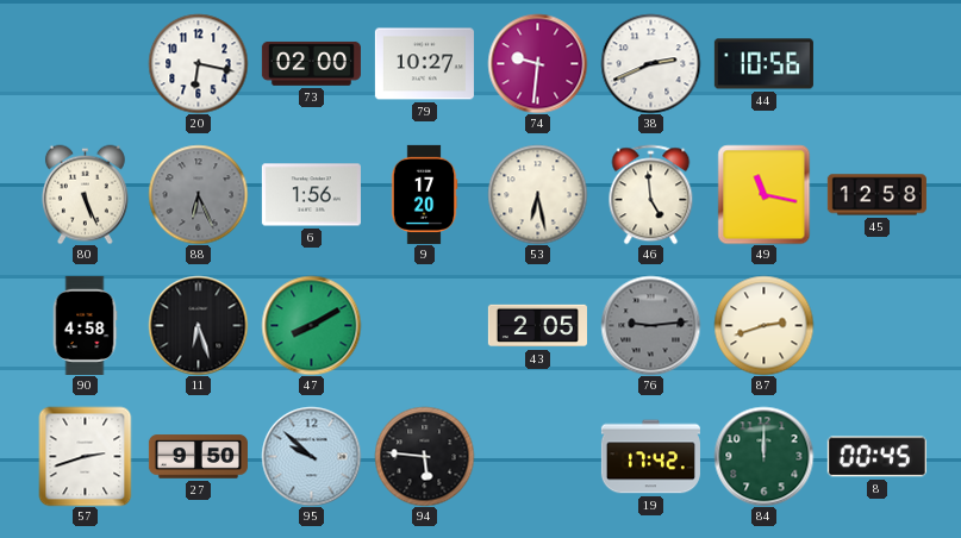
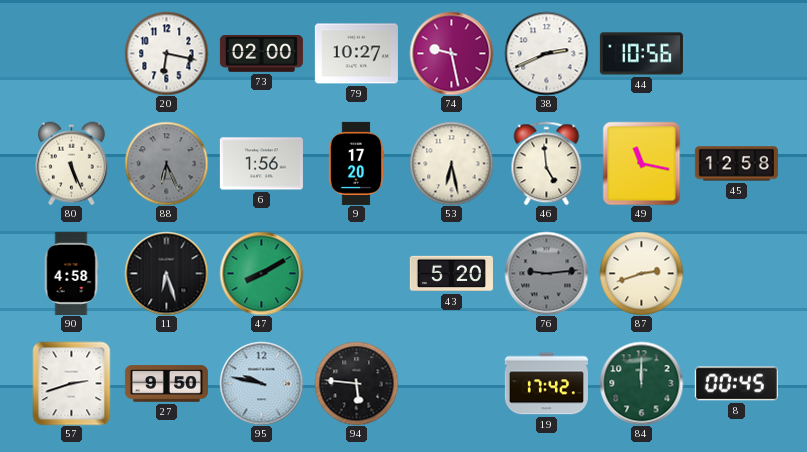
74: 9:31 -> 9:28 (451, 53)
43: 2:05 -> 5:20 (451, 274)
95: 9:52 -> 9:47 (261, 383)
